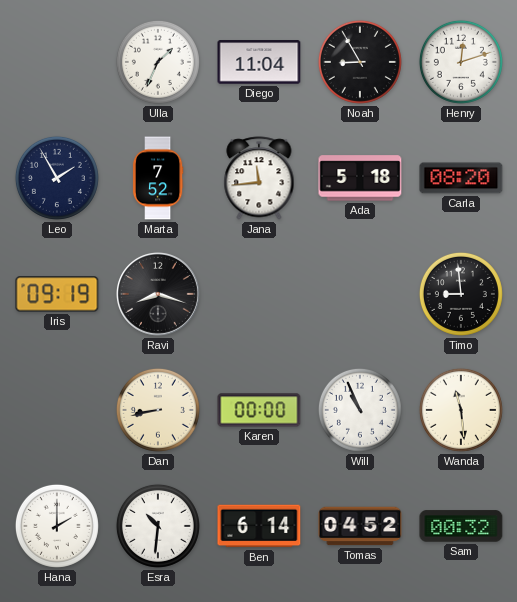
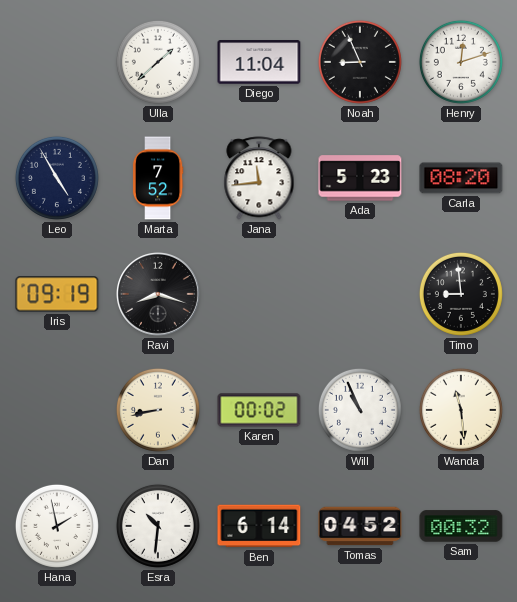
Ulla: 1:34 -> 1:38 (158, 62)
Noah: 8:55 -> 8:56 (360, 62)
Leo: 1:55 -> 4:55 (57, 178)
Ada: 5:18 -> 5:23 (360, 178)
Karen: 00:00 -> 00:02 (259, 410)
Hana: 2:00 -> 1:58 (57, 526)
